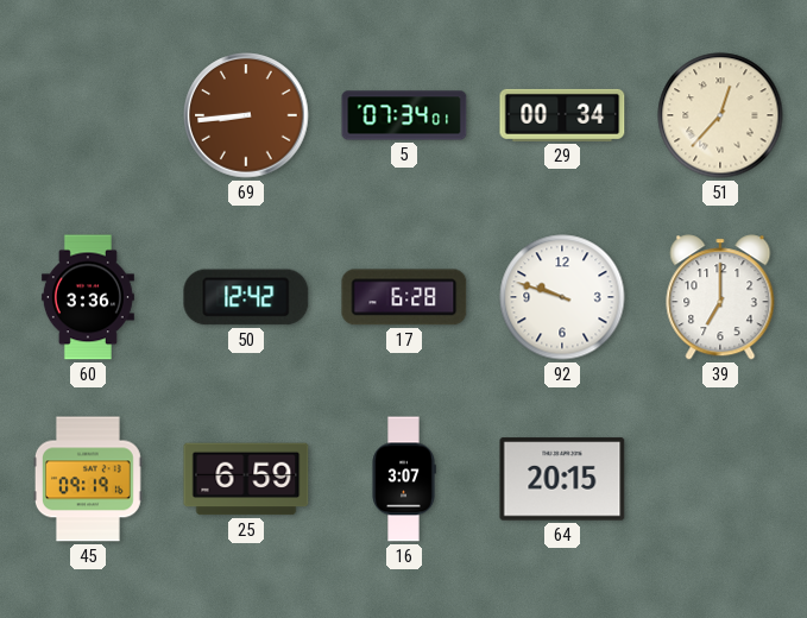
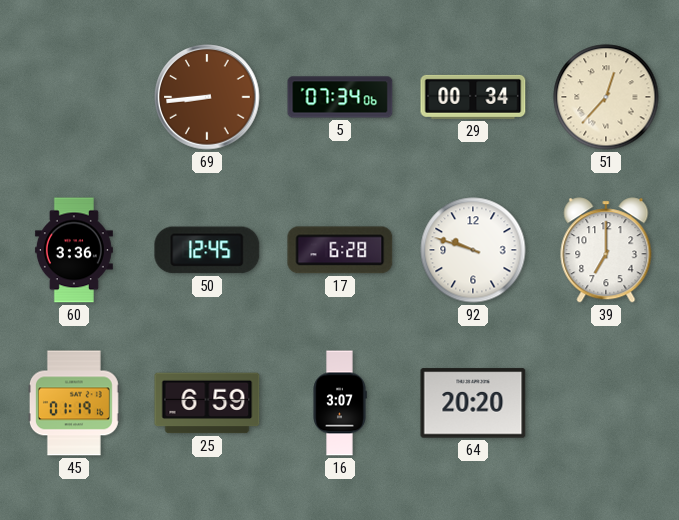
5: 07:34:01 -> 07:34:06 (340, 97)
50: 12:42 -> 12:45 (207, 250)
45: 09:19 -> 01:19 (74, 403)
64: 20:15 -> 20:20 (473, 403)
